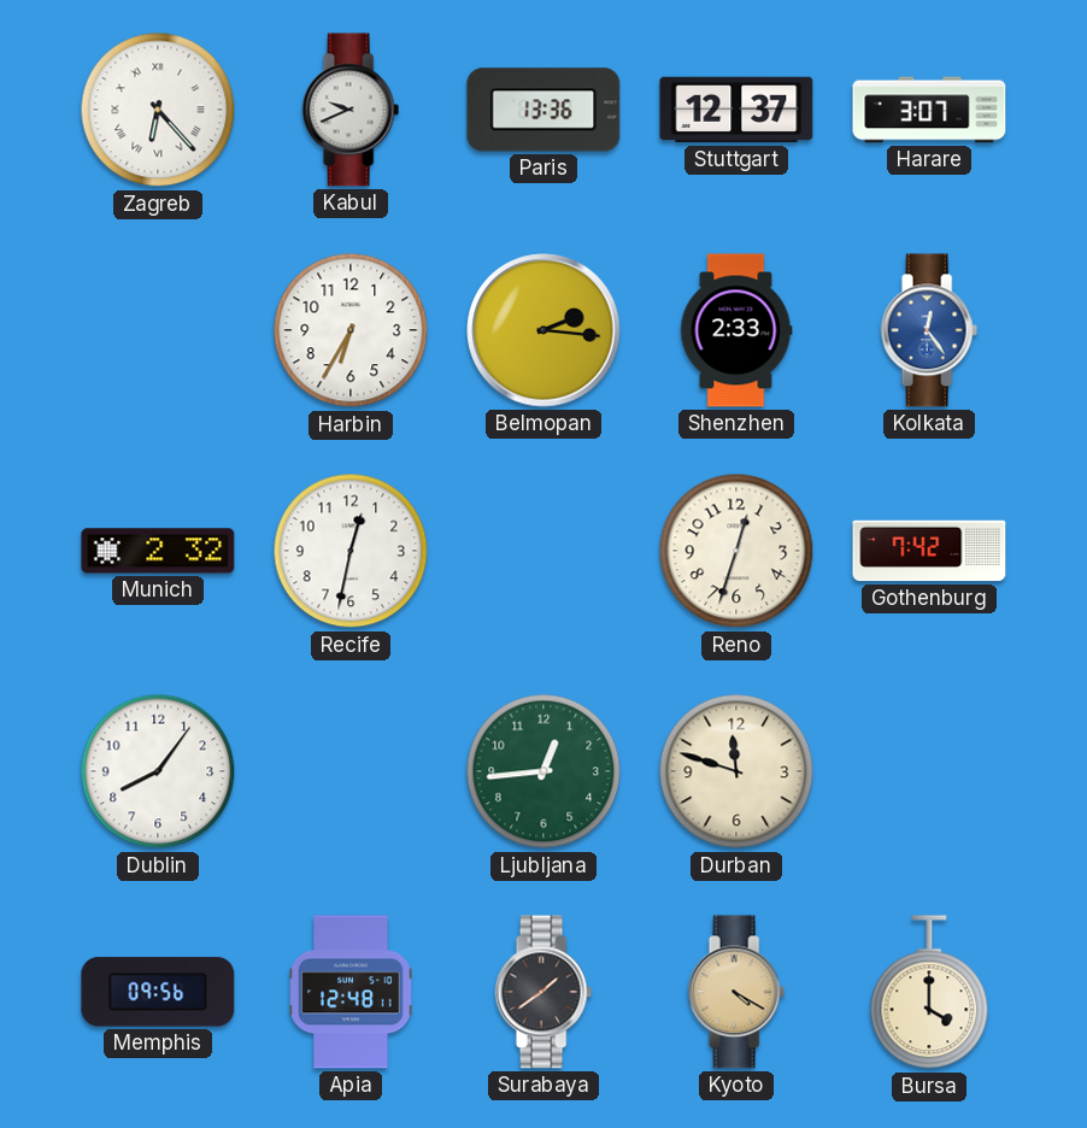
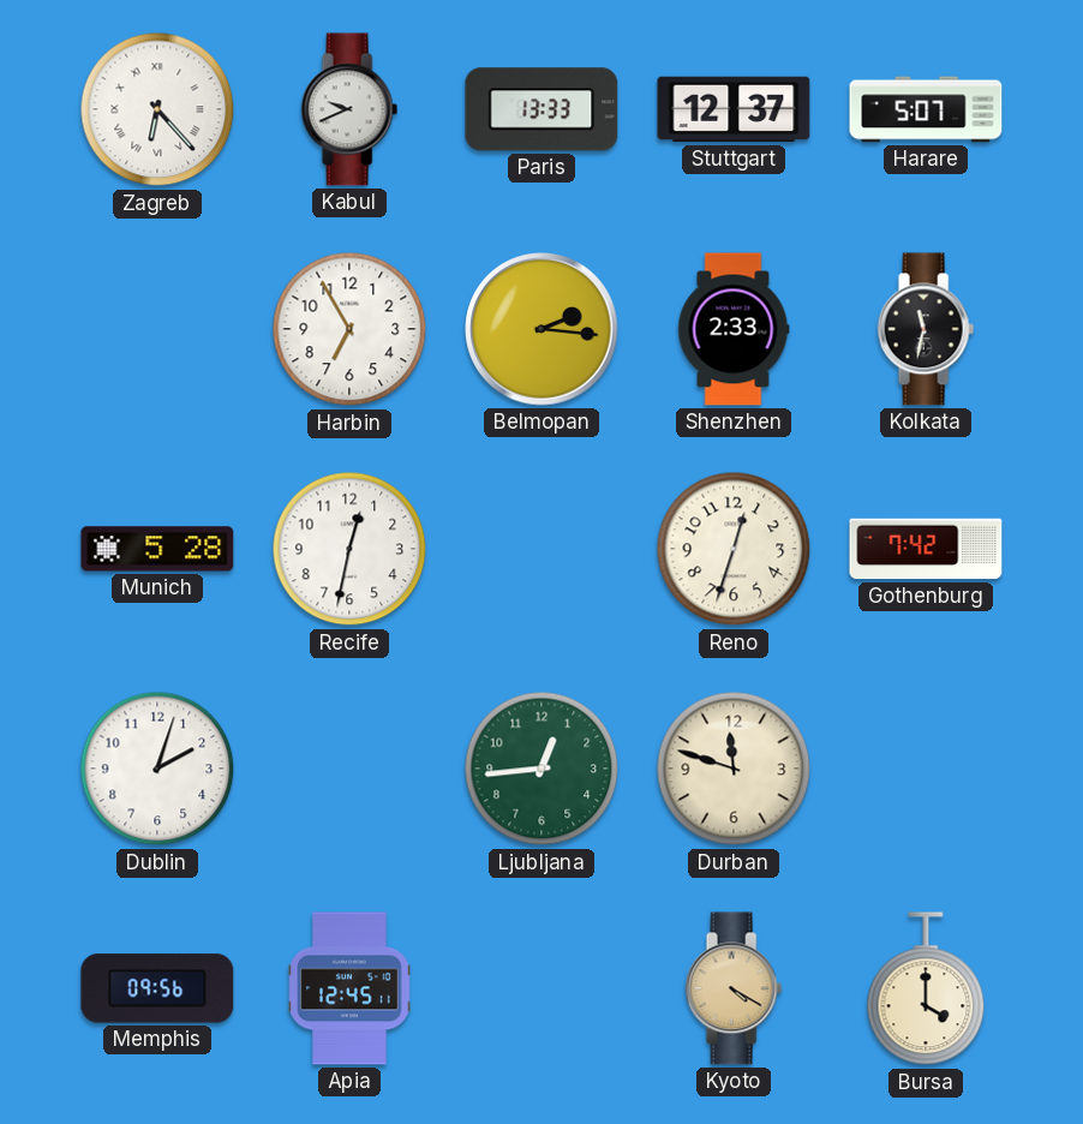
Paris: 13:36 -> 13:33 (541, 109)
Harare: 3:07 -> 5:07 (926, 109)
Harbin: 6:35 -> 6:55 (349, 329)
Kolkata: 12:24 -> 11:32 (926, 329)
Kolkata dial: blue -> black (926, 329)
Munich: 2:32 -> 5:28 (157, 549)
Dublin: 8:06 -> 2:03 (157, 769)
Apia: 12:48 -> 12:45 (349, 988)
Surabaya: 1:39 -> none (543, 992)
